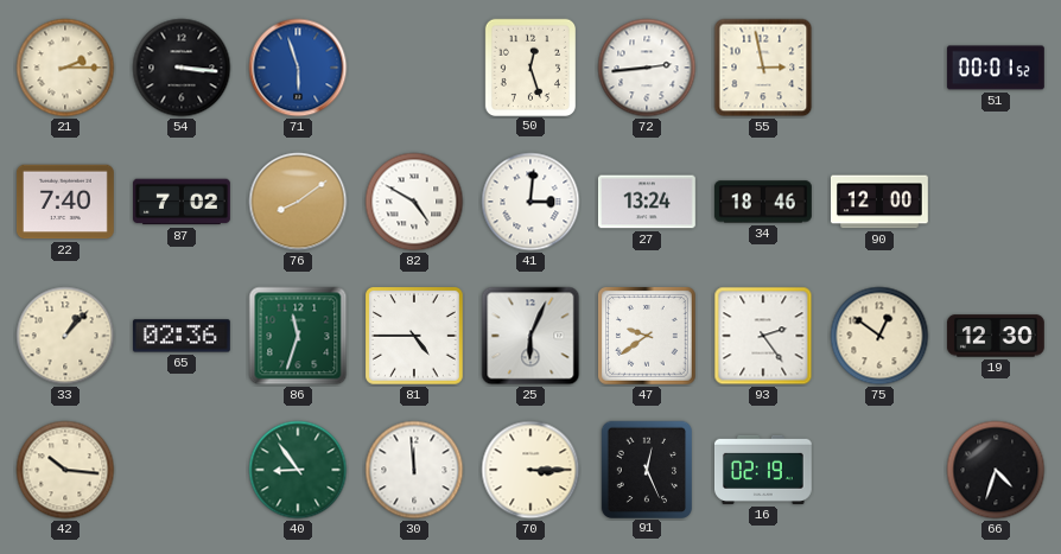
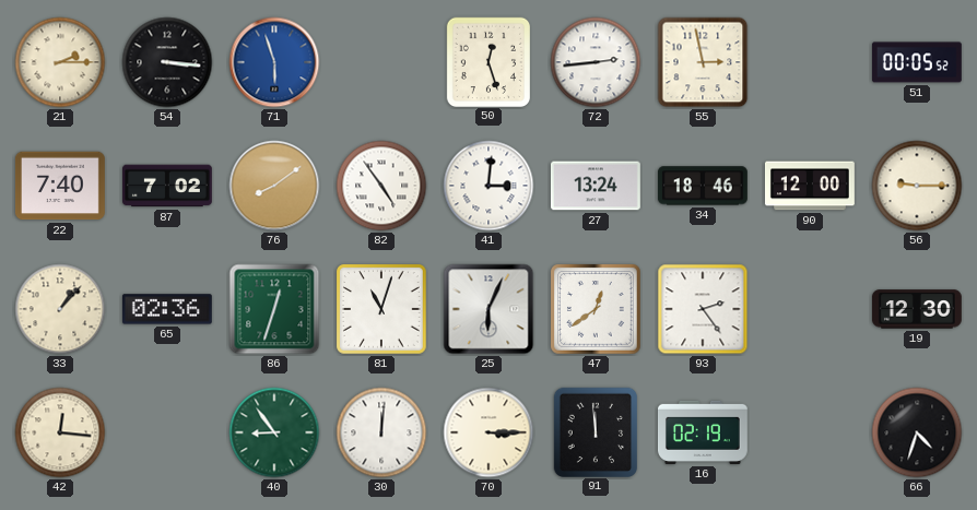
51: 00:01 -> 00:05 (917, 62)
82: 4:50 -> 4:54 (381, 186)
56: none -> 9:15 (917, 186)
86: 11:33 -> 12:33 (274, 309)
81: 4:45 -> 11:03 (382, 310)
47: 9:39 -> 12:39 (597, 310)
75: 12:51 -> none (879, 336)
42: 10:16 -> 12:16 (60, 432)
30: 11:59 -> 12:01 (381, 432)
91: 12:26 -> 11:59 (595, 431)
